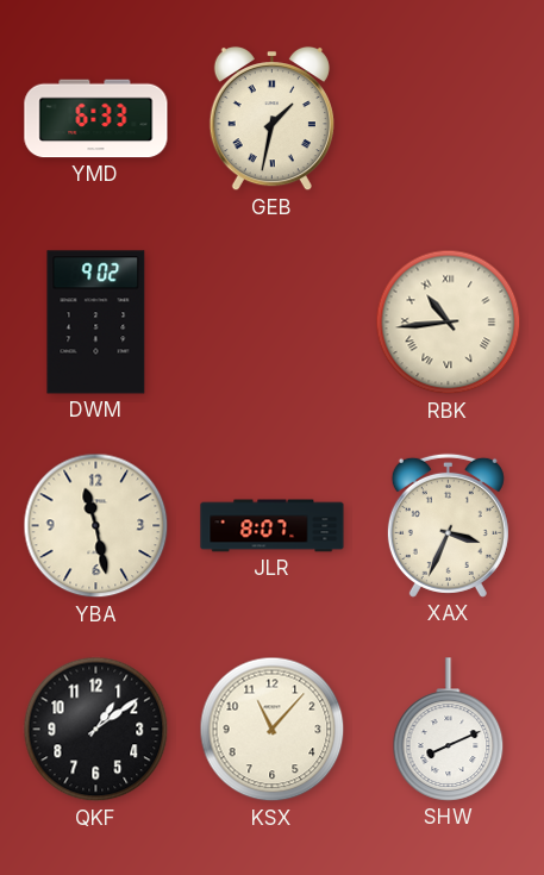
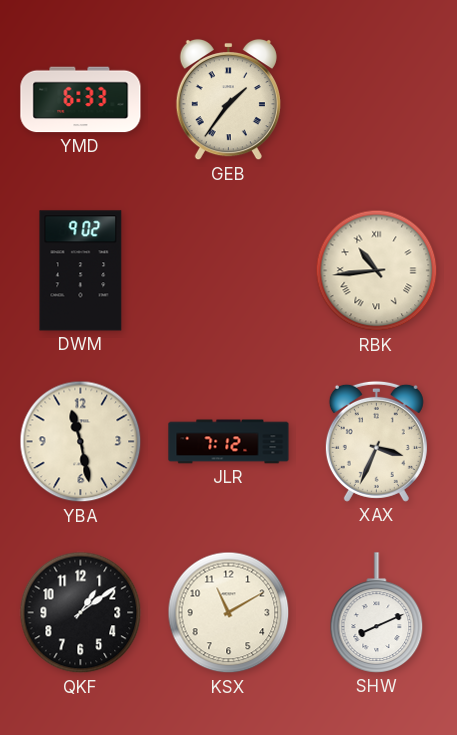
GEB: 1:32 -> 1:36 (228, 100)
JLR: 8:07 -> 7:12 (229, 442)
KSX: 11:07 -> 11:10 (229, 613)
